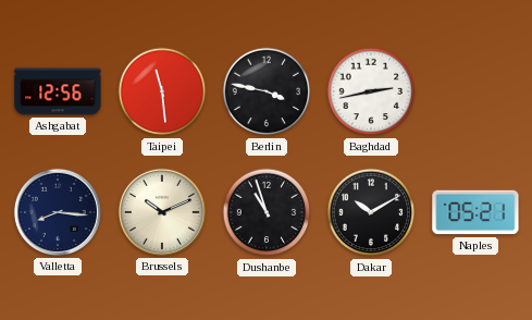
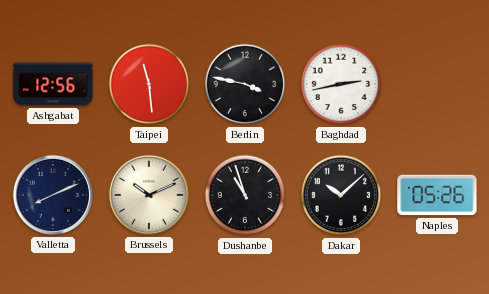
Valletta: 8:16 -> 8:11 (53, 195)
Dakar: 10:10 -> 10:08 (341, 195)
Naples: 05:21 -> 05:26 (437, 195)
